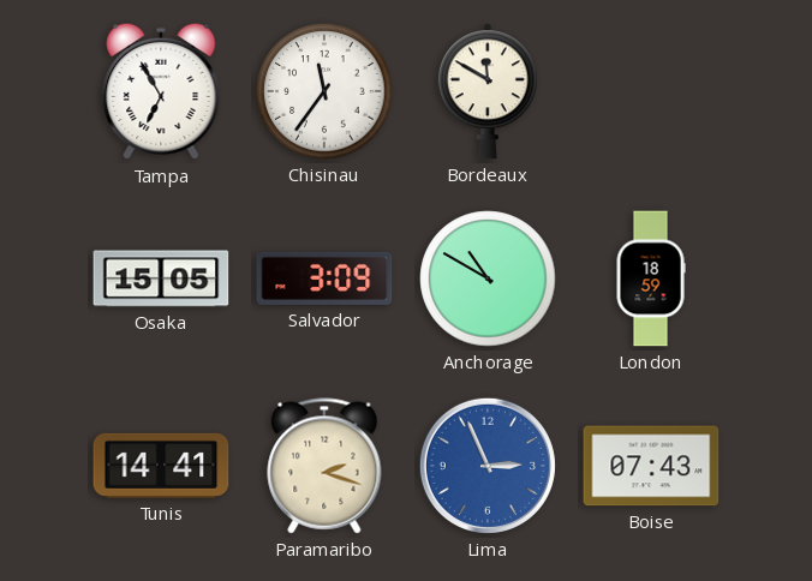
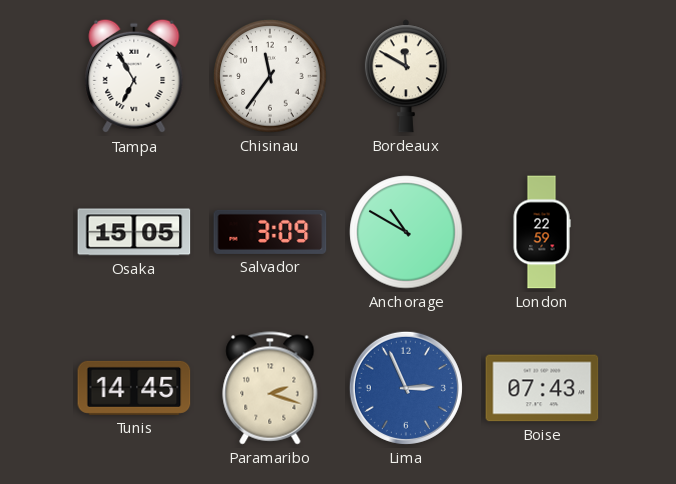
London: 18:59 -> 22:59 (542, 232)
Tunis: 14:41 -> 14:45 (134, 388)
